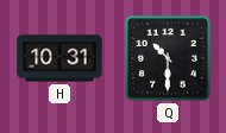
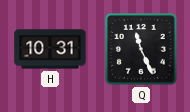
Q: 10:30 -> 11:26 (142, 50)
